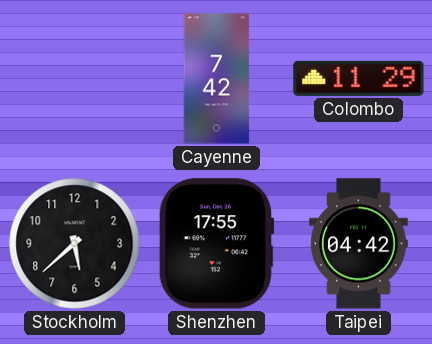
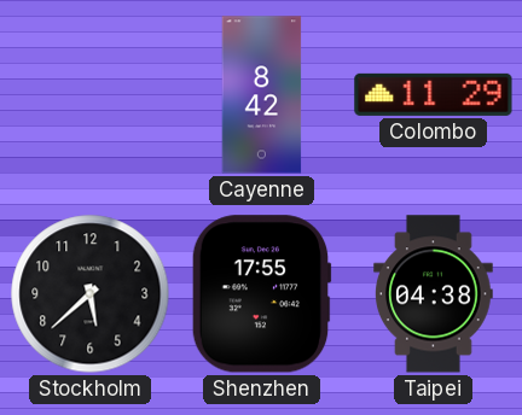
Cayenne: 7:42 -> 8:42 (262, 95)
Taipei: 04:42 -> 04:38 (434, 294)
